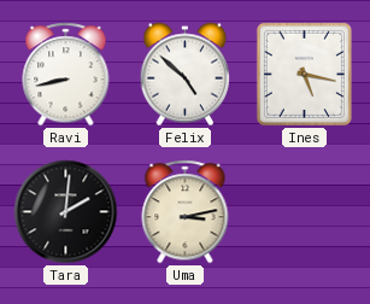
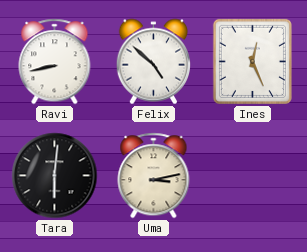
Ines: 5:17 -> 12:26 (252, 61)
Tara: 2:01 -> 6:01 (55, 176)
